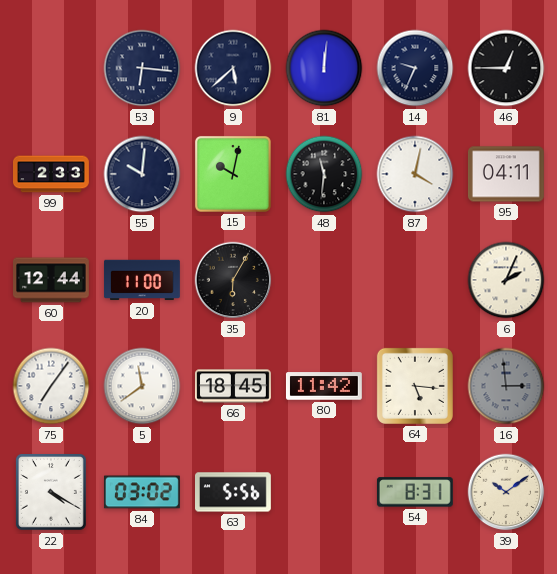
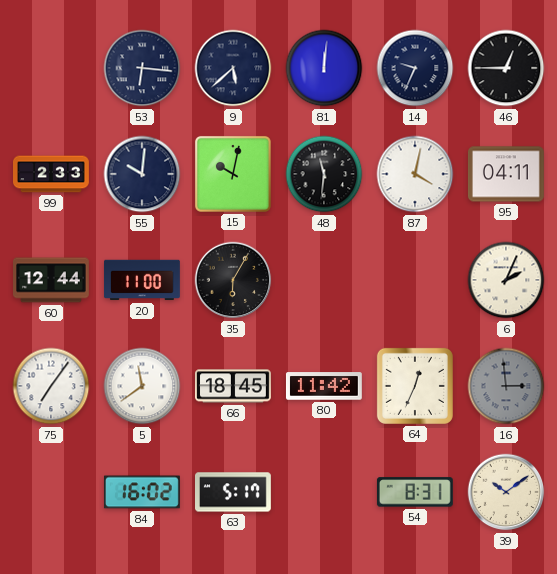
64: 5:16 -> 12:34 (415, 386)
22: 4:20 -> none (51, 493)
84: 03:02 -> 16:02 (142, 492)
63: 5:56 -> 5:17 (234, 492)
